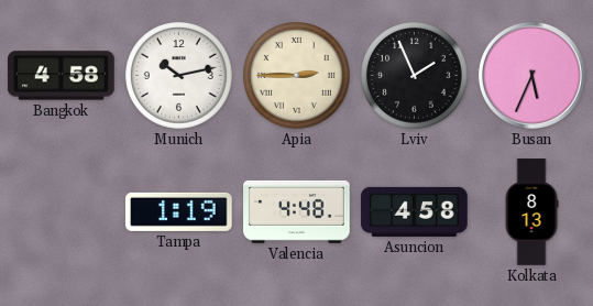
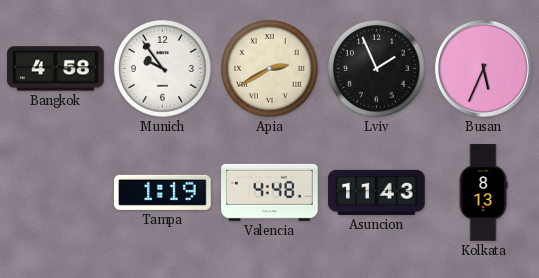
Munich: 10:13 -> 9:54 (163, 69)
Apia: 2:45 -> 2:40 (270, 69)
Asuncion: 4:58 -> 11:43 (377, 192)
